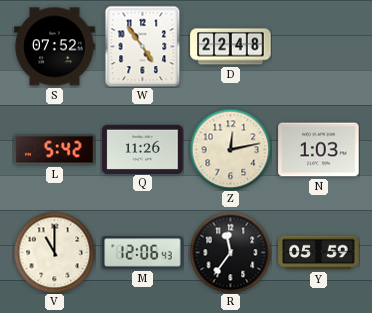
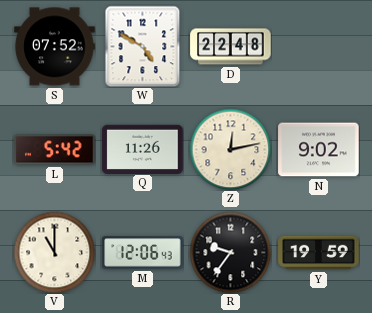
W: 4:54 -> 4:50 (143, 46)
N: 1:03 -> 9:02 (319, 150)
R: 11:36 -> 9:36 (230, 252)
Y: 05:59 -> 19:59 (319, 253)
